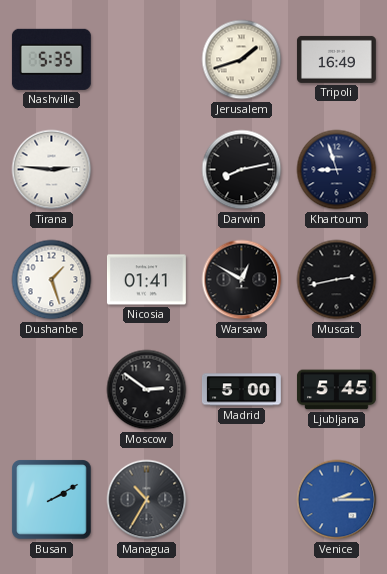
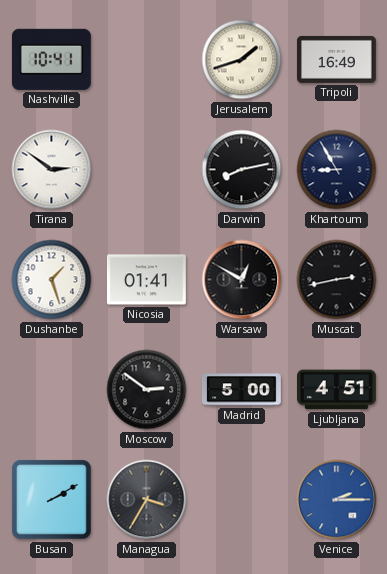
Nashville: 5:35 -> 10:41 (51, 59)
Tirana: 2:46 -> 2:51 (52, 170)
Khartoum: 8:57 -> 8:55 (337, 170)
Ljubljana: 5:45 -> 4:51 (336, 390)
Managua: 10:35 -> 3:35 (147, 500)
